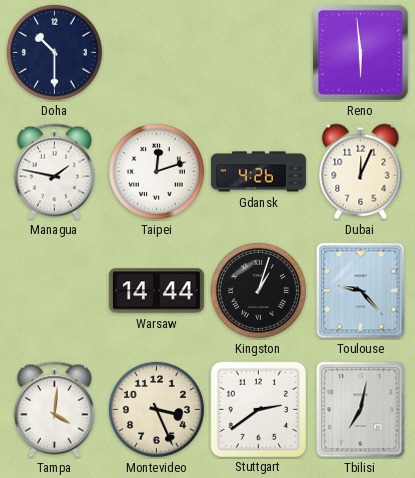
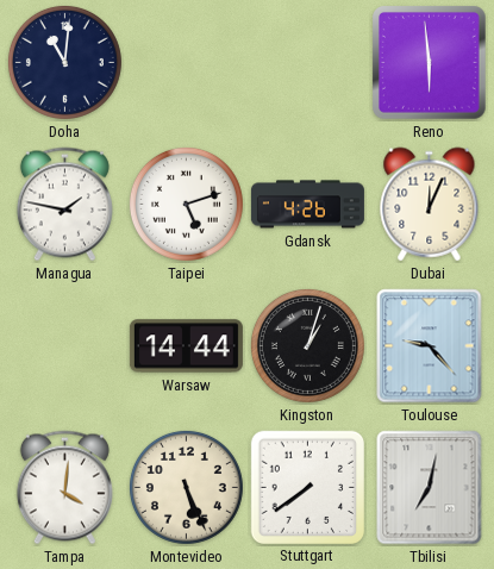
Doha: 10:30 -> 11:01 (64, 62)
Taipei: 12:12 -> 5:12 (186, 204)
Montevideo: 3:26 -> 5:26 (186, 487)
Stuttgart: 2:39 -> 7:39 (307, 487)
